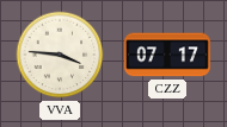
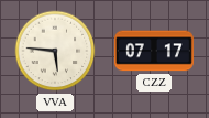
VVA: 3:46 -> 5:46 (55, 51)
